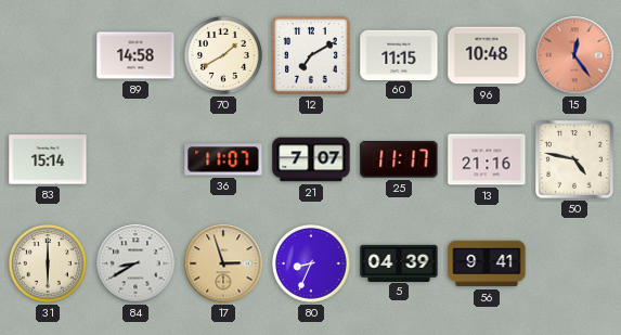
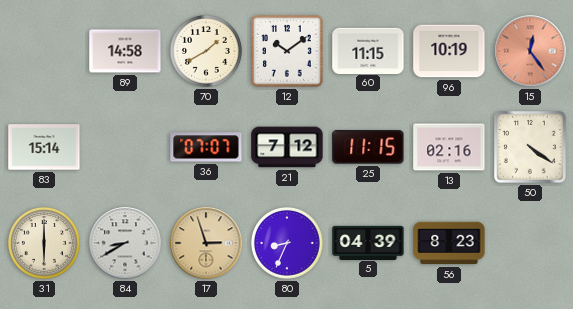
12: 7:10 -> 10:09 (288, 52)
96: 10:48 -> 10:19 (449, 51)
36: 11:07 -> 07:07 (206, 147)
21: 7:07 -> 7:12 (287, 147)
25: 11:17 -> 11:15 (368, 147)
13: 21:16 -> 02:16 (449, 147)
50: 4:47 -> 4:21 (531, 148)
56: 9:41 -> 8:23 (449, 243)
